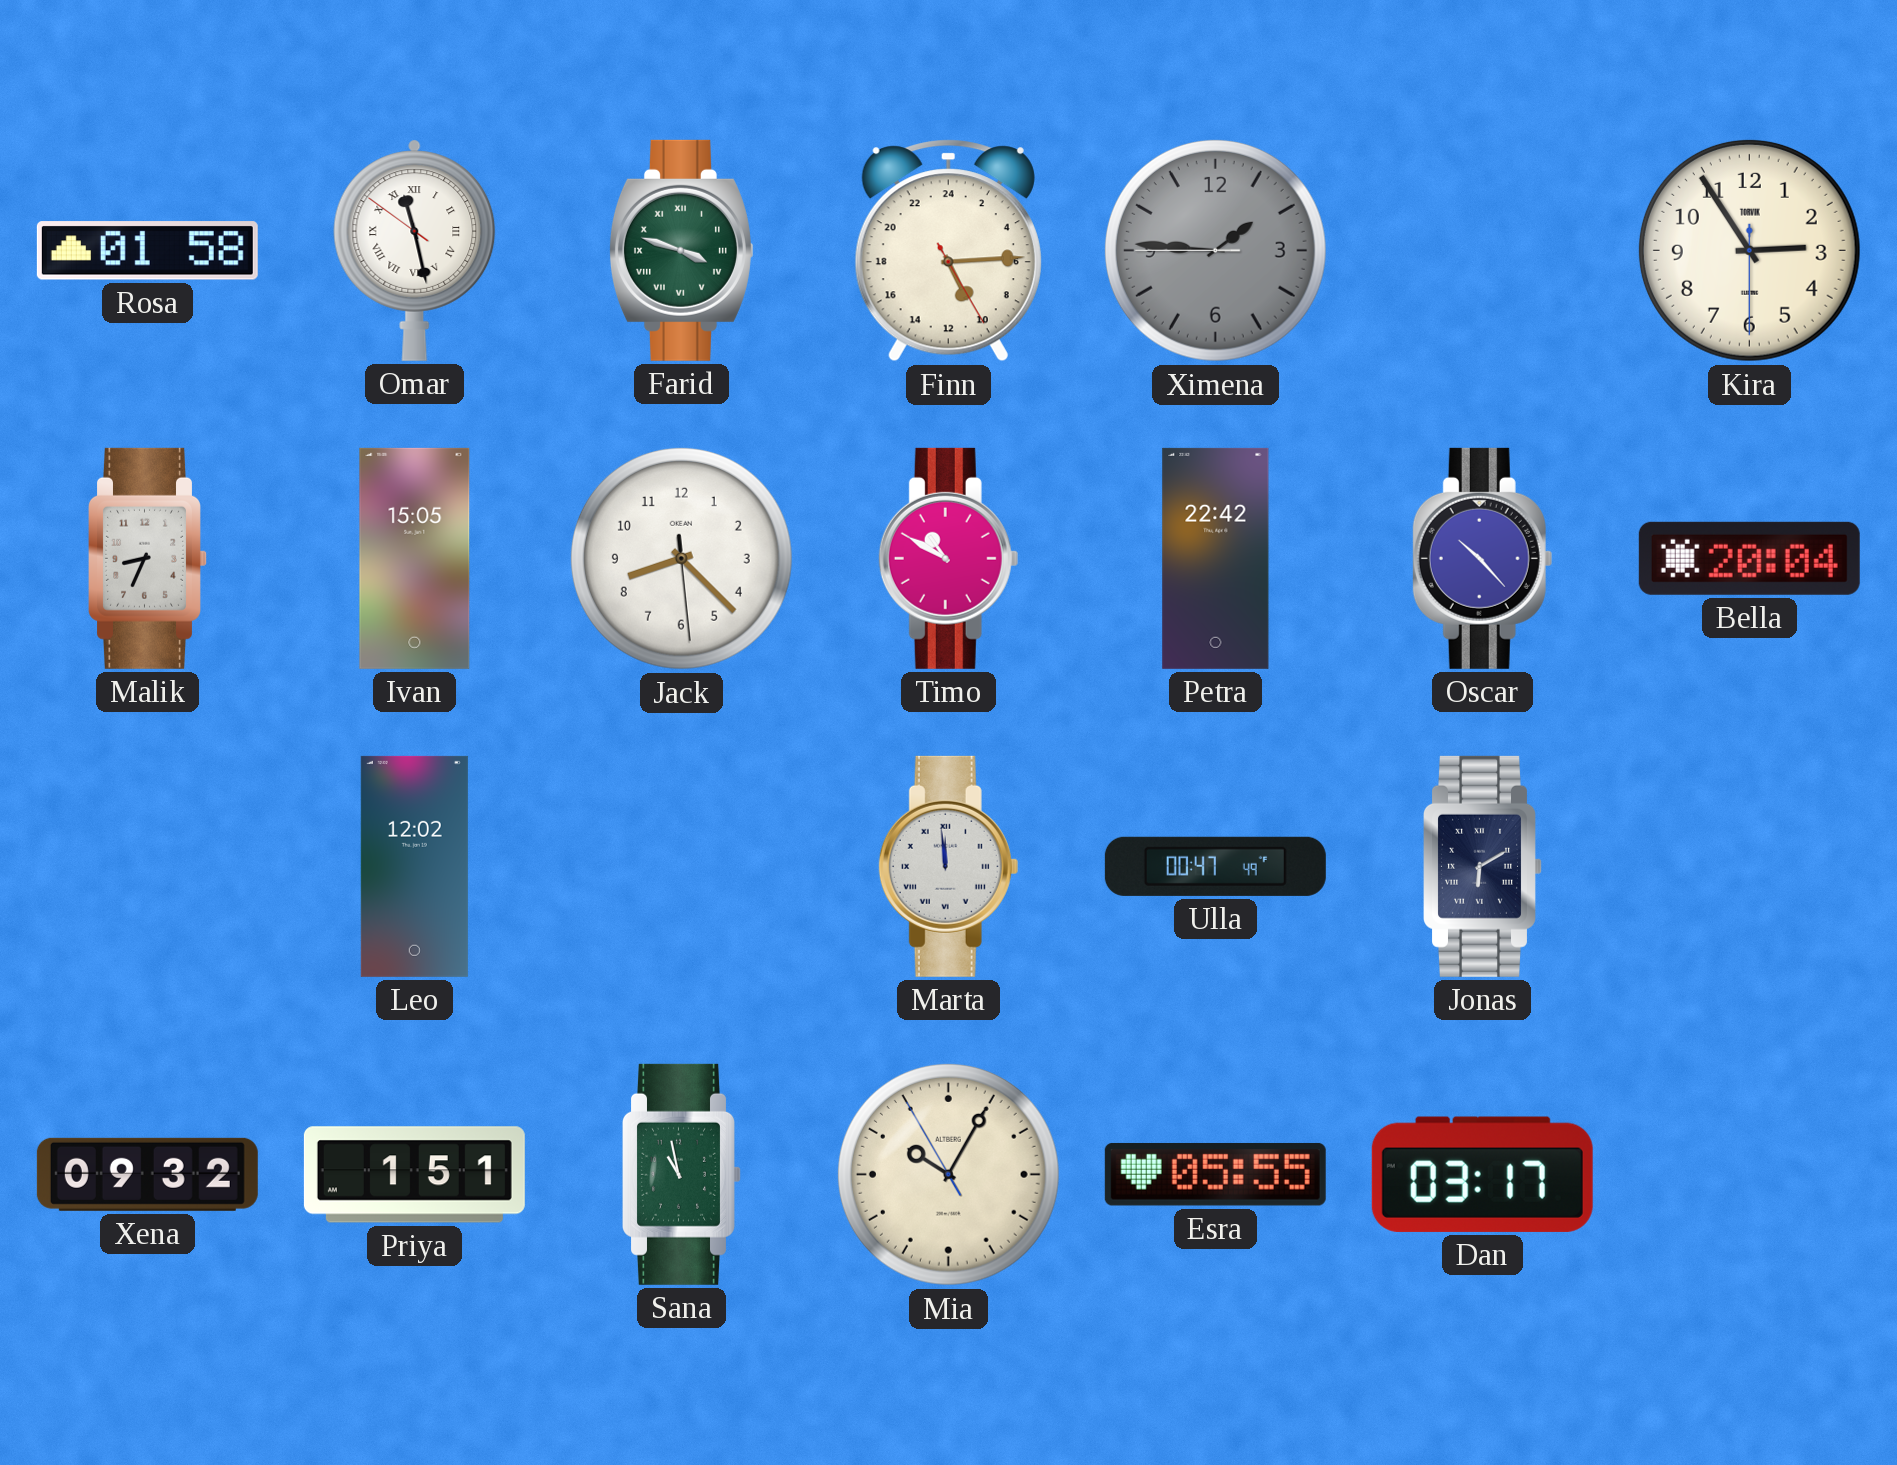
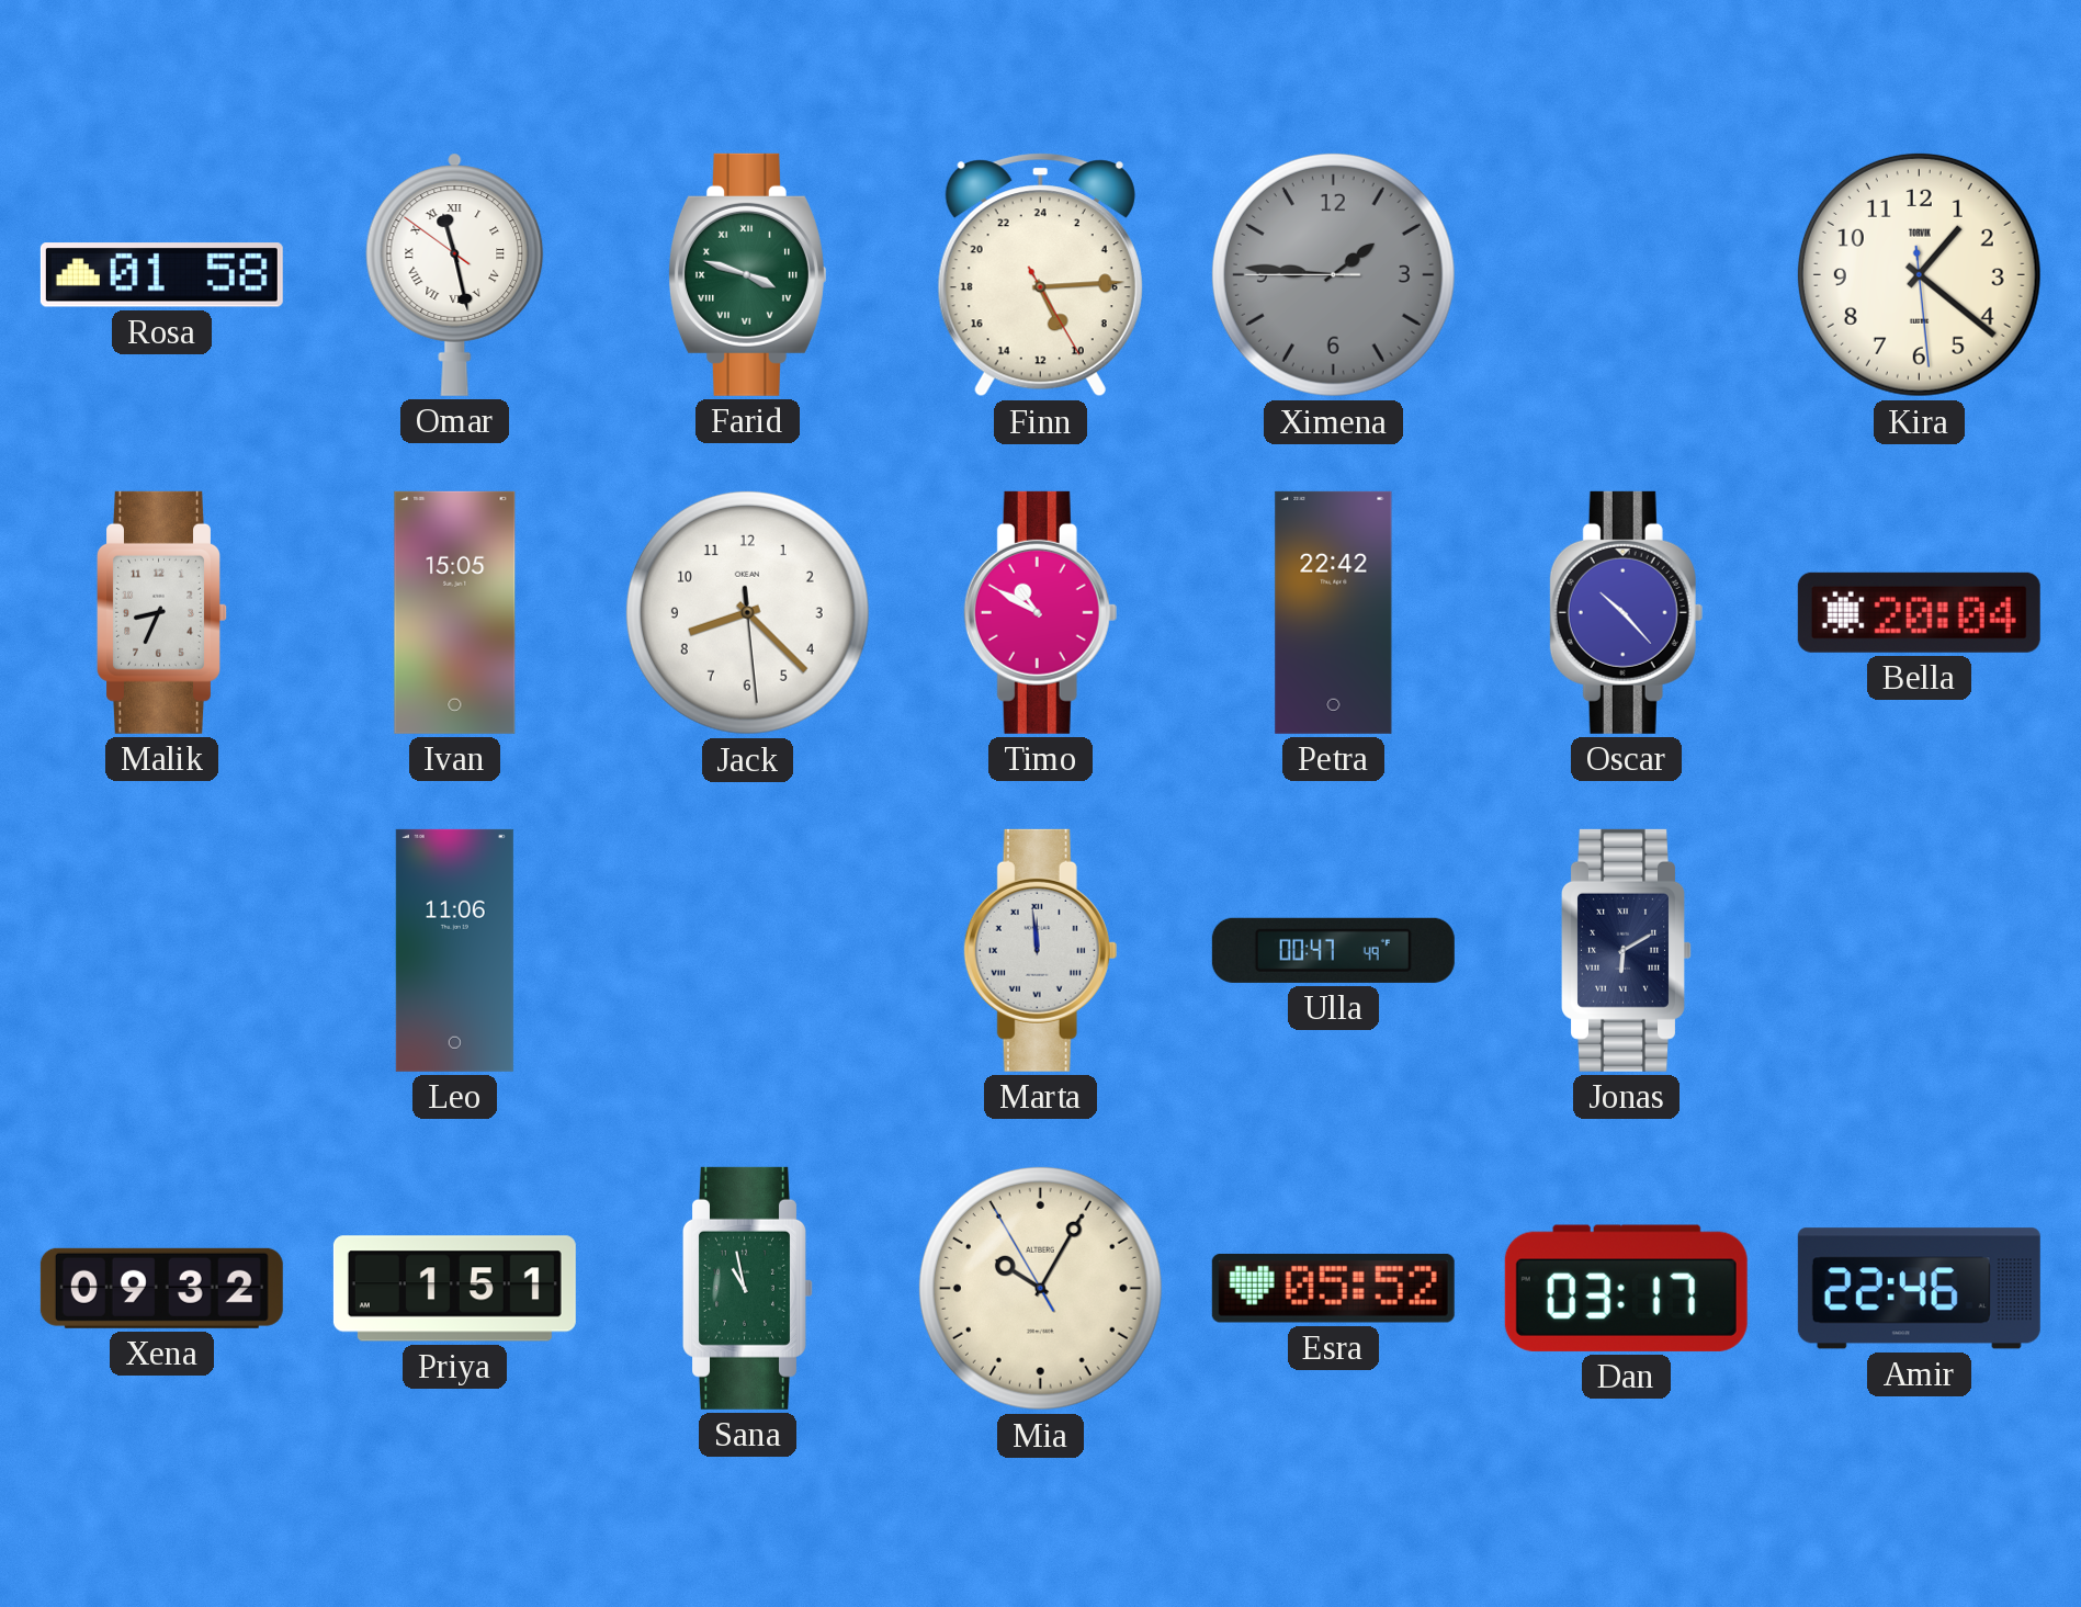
Kira: 2:54 -> 1:21 (1919, 274)
Leo: 12:02 -> 11:06 (454, 950)
Esra: 05:55 -> 05:52 (1333, 1289)
Amir: none -> 22:46 (1919, 1289)
